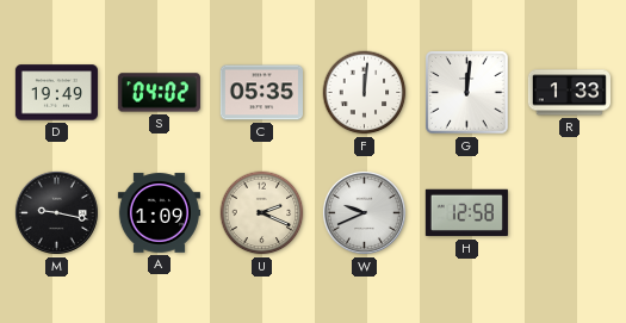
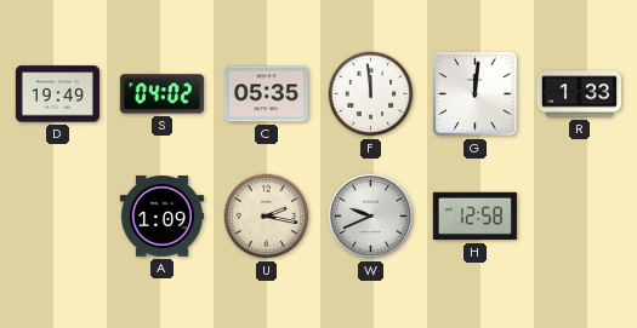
F: 12:01 -> 11:59 (371, 94)
M: 9:17 -> none (56, 212)
U: 2:19 -> 2:17 (267, 217)
